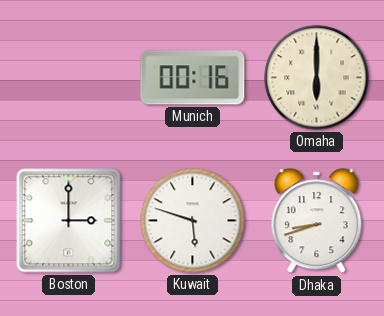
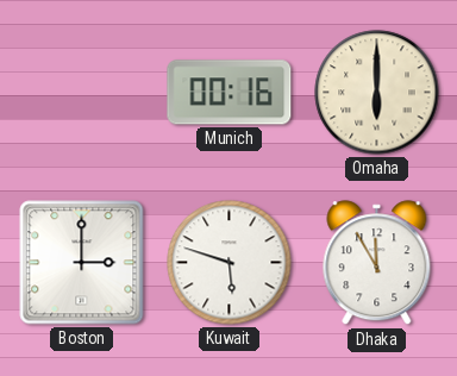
Dhaka: 8:42 -> 11:55 (377, 263)
